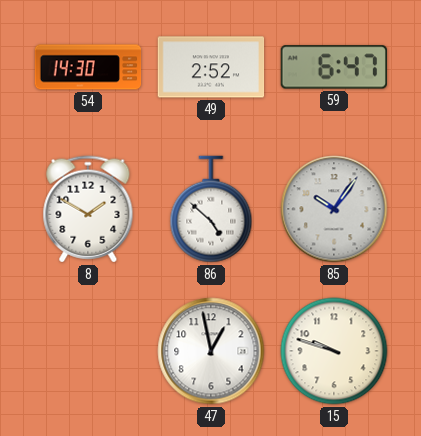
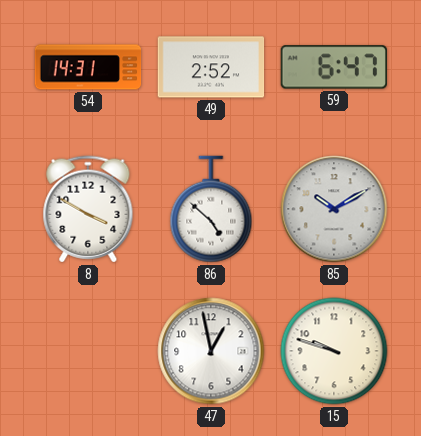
54: 14:30 -> 14:31 (88, 67)
8: 1:50 -> 3:50 (88, 209)
85: 10:06 -> 10:10 (334, 209)
